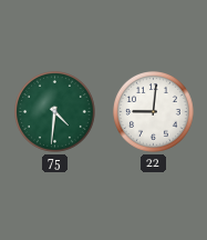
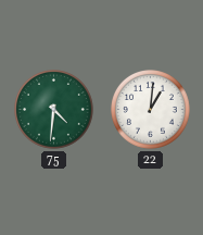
22: 9:01 -> 1:01 (151, 110)
